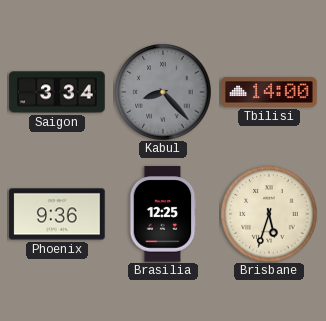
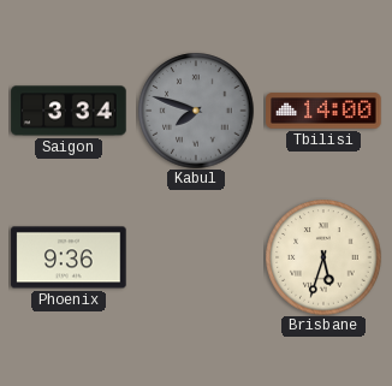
Kabul: 8:23 -> 7:48 (196, 111)
Brasilia: 12:25 -> none (163, 214)
